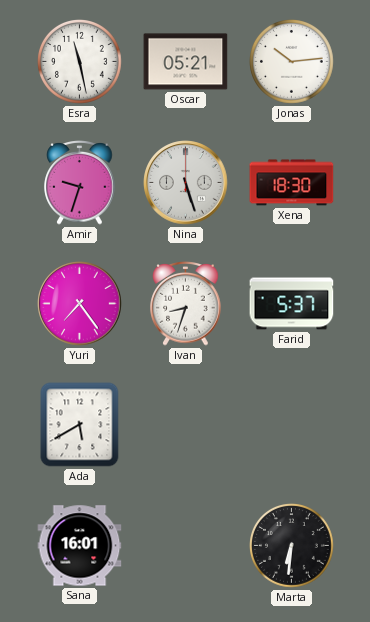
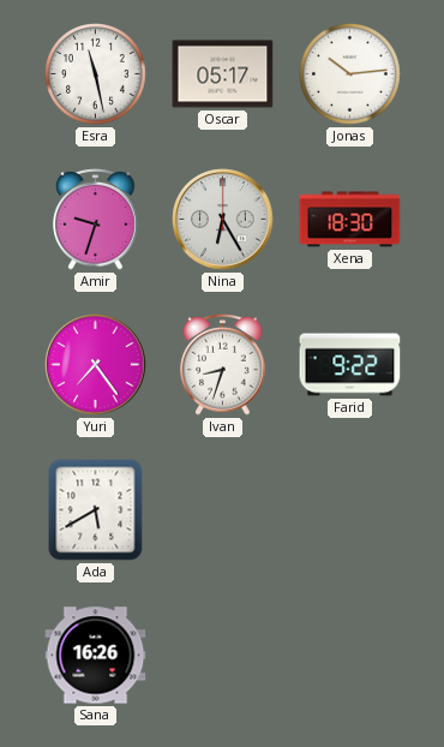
Oscar: 05:21 -> 05:17 (223, 74)
Nina: 5:27 -> 6:25 (223, 220)
Farid: 5:37 -> 9:22 (350, 365)
Sana: 16:01 -> 16:26 (96, 656)
Marta: 6:31 -> none (292, 546)
